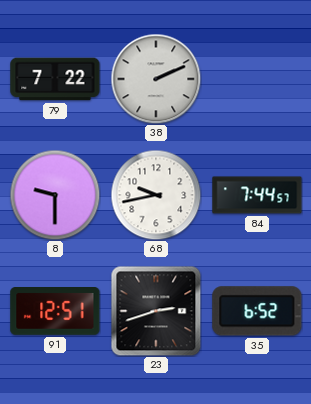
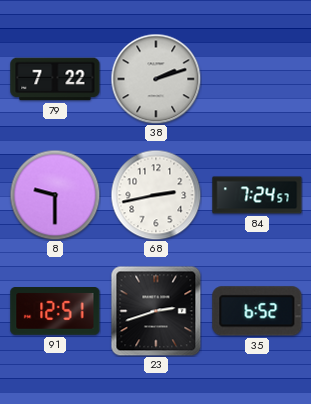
38: 2:11 -> 2:12 (156, 79)
68: 9:43 -> 2:43 (156, 195)
84: 7:44 -> 7:24 (257, 195)
